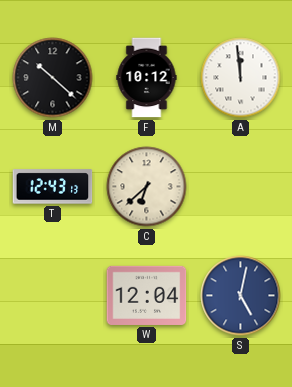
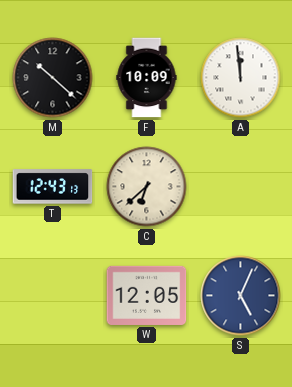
F: 10:12 -> 10:09 (147, 78)
W: 12:04 -> 12:05 (147, 295)
S: 5:02 -> 5:04 (241, 296)
